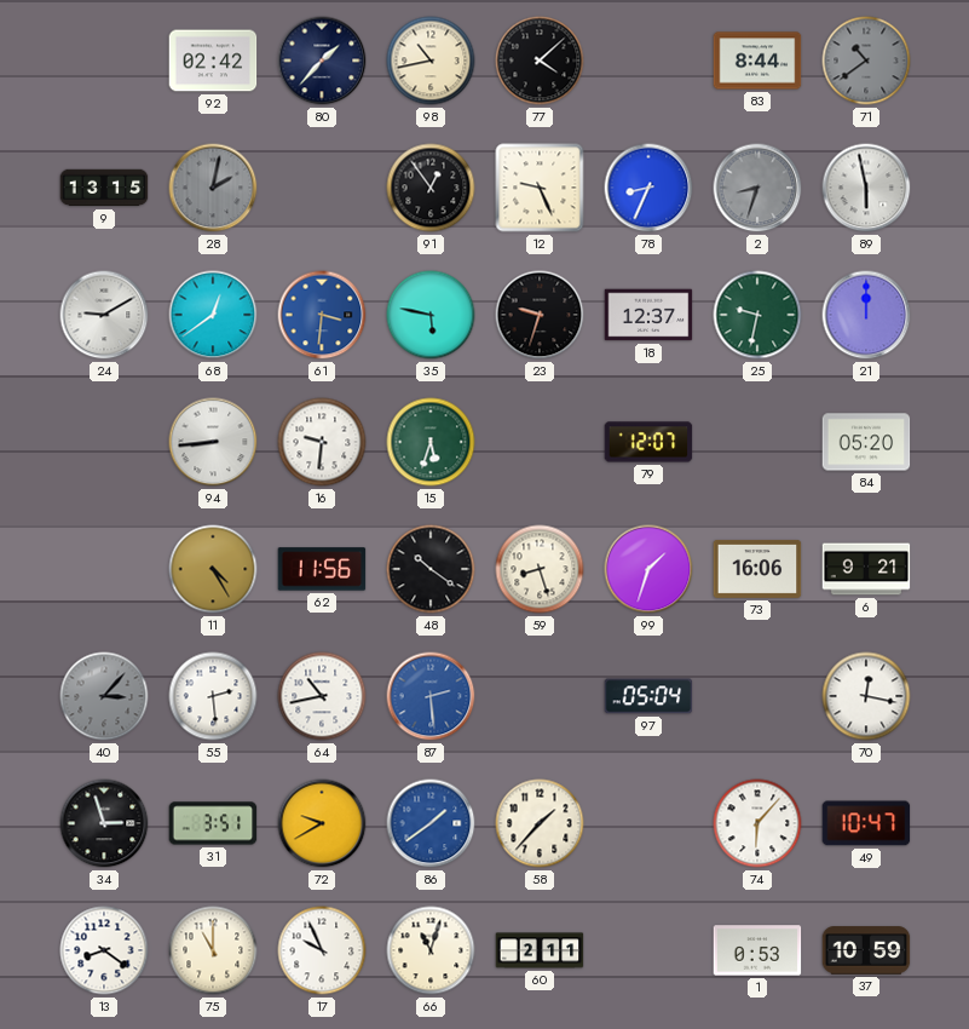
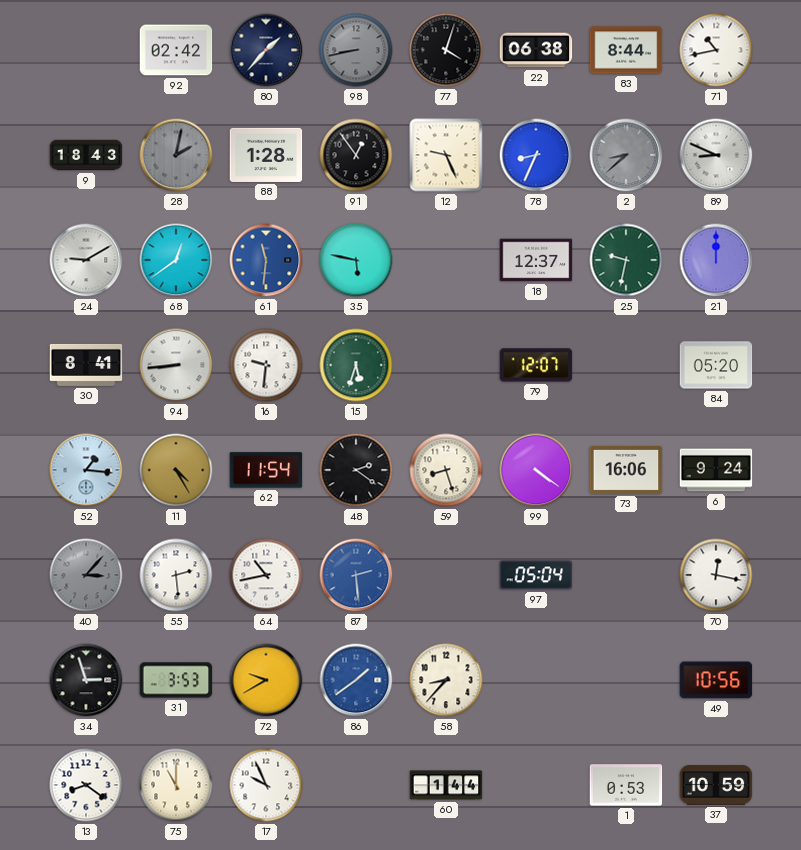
98: 10:43 -> 8:43 (356, 50)
98 dial: cream -> grey (356, 50)
77: 4:08 -> 4:03 (446, 50)
22: none -> 06:38 (536, 50)
71: 10:39 -> 10:43 (716, 50)
71 dial: grey -> white (716, 50)
9: 13:15 -> 18:43 (86, 155)
88: none -> 1:28 (266, 155)
2: 8:33 -> 8:38 (626, 155)
89: 5:58 -> 8:49 (716, 155)
61: 3:31 -> 11:31 (266, 260)
23: 9:33 -> none (540, 315)
30: none -> 8:41 (86, 365)
52: none -> 1:16 (86, 470)
62: 11:56 -> 11:54 (266, 470)
48: 10:21 -> 2:21 (356, 470)
99: 1:33 -> 4:21 (536, 470)
6: 9:21 -> 9:24 (716, 470)
31: 3:51 -> 3:53 (176, 680)
58: 1:37 -> 8:37 (446, 680)
74: 6:07 -> none (757, 823)
49: 10:47 -> 10:56 (716, 680)
66: 11:03 -> none (431, 950)
60: 2:11 -> 1:44 (446, 785)
